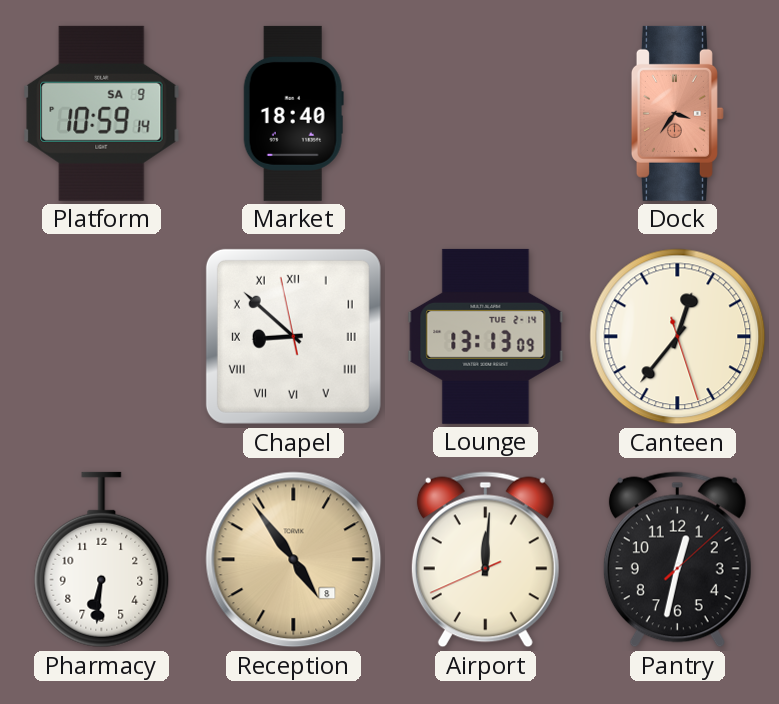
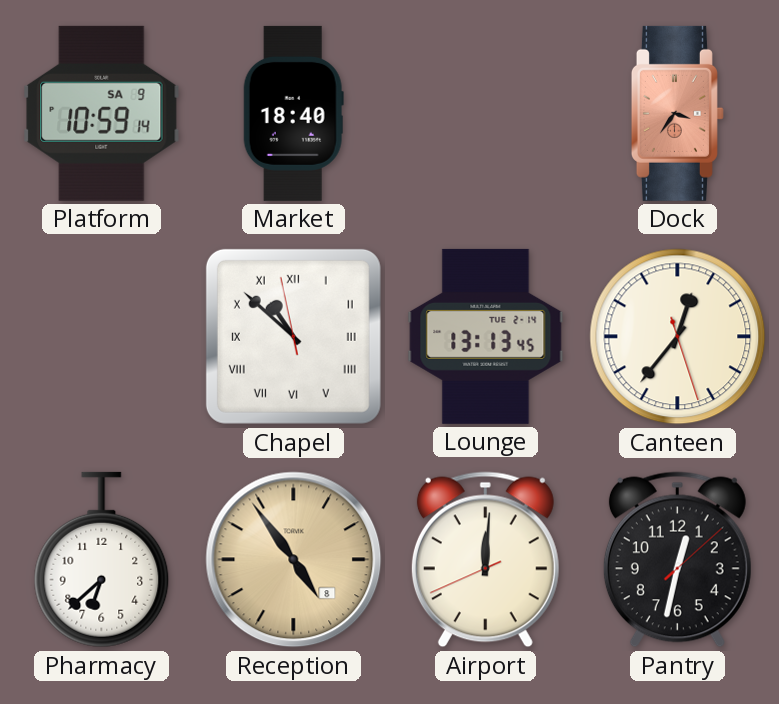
Chapel: 8:51 -> 10:51 (293, 336)
Lounge: 13:13:09 -> 13:13:45 (486, 336)
Pharmacy: 6:31 -> 6:38 (102, 560)
